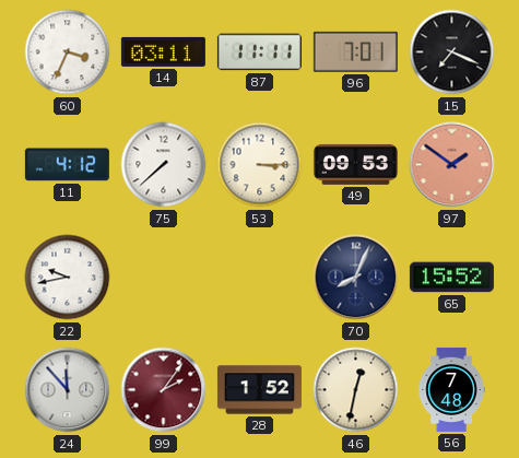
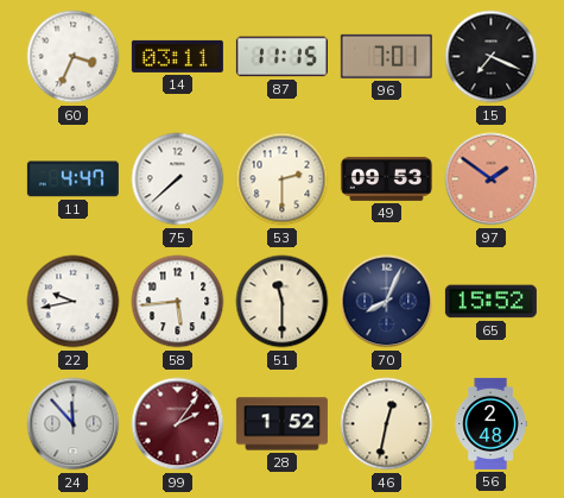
87: 11:11 -> 11:15 (281, 57)
11: 4:12 -> 4:47 (72, 179)
53: 3:15 -> 2:30 (283, 179)
58: none -> 5:44 (178, 302)
51: none -> 11:30 (283, 302)
56: 7:48 -> 2:48 (490, 423)
